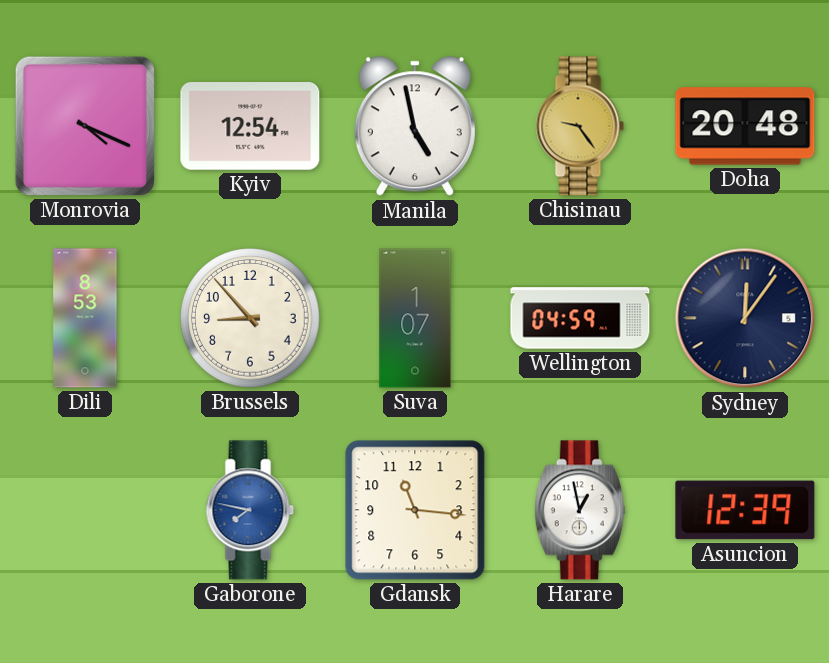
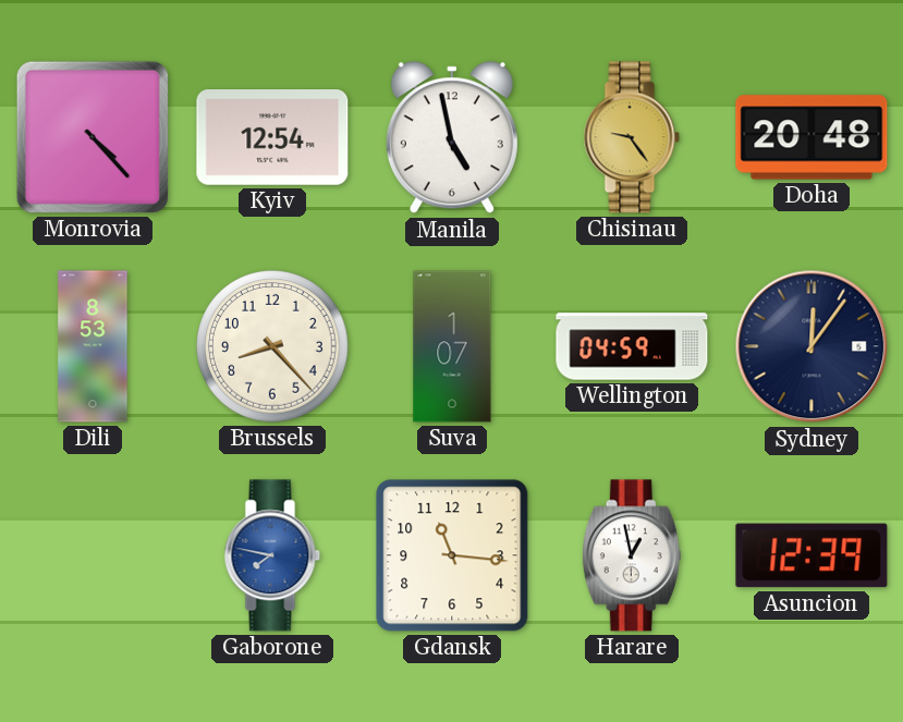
Monrovia: 4:19 -> 4:23 (93, 137)
Brussels: 8:53 -> 8:23 (272, 346)
